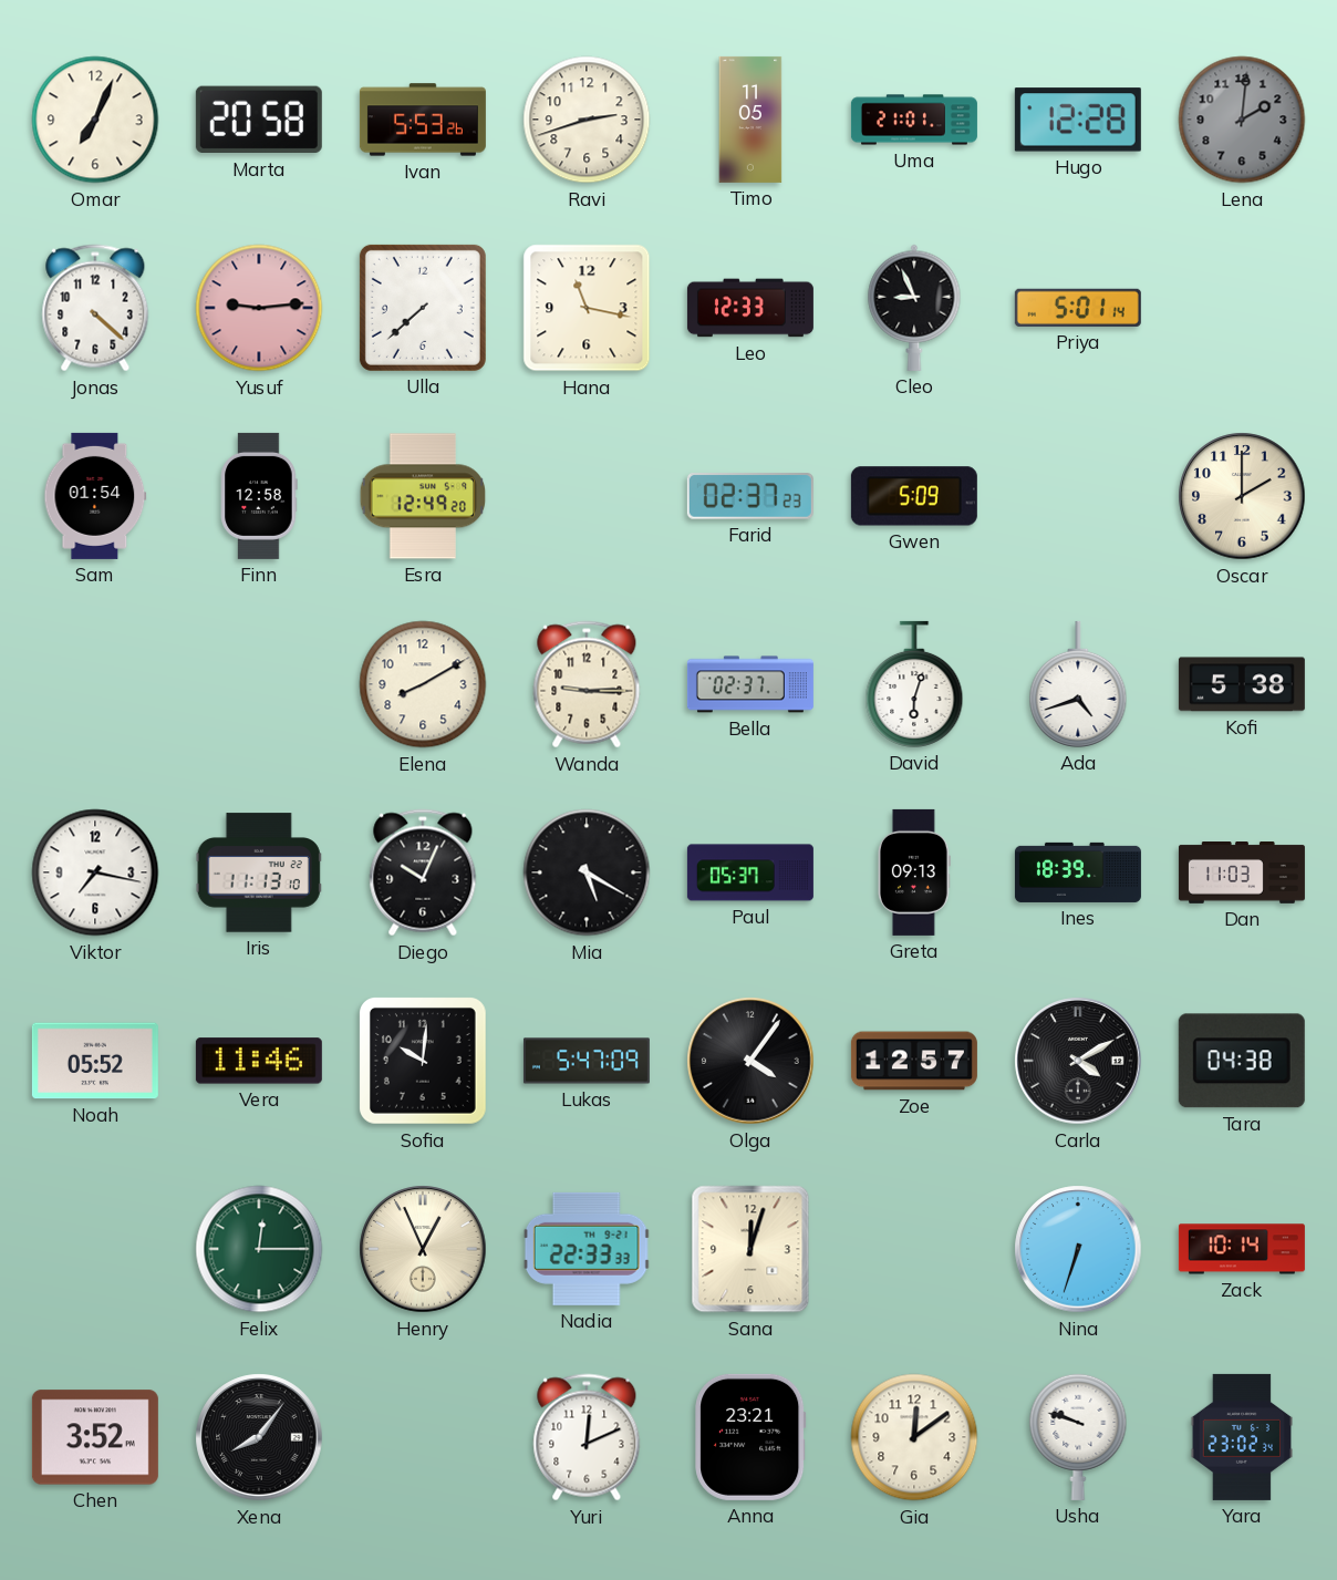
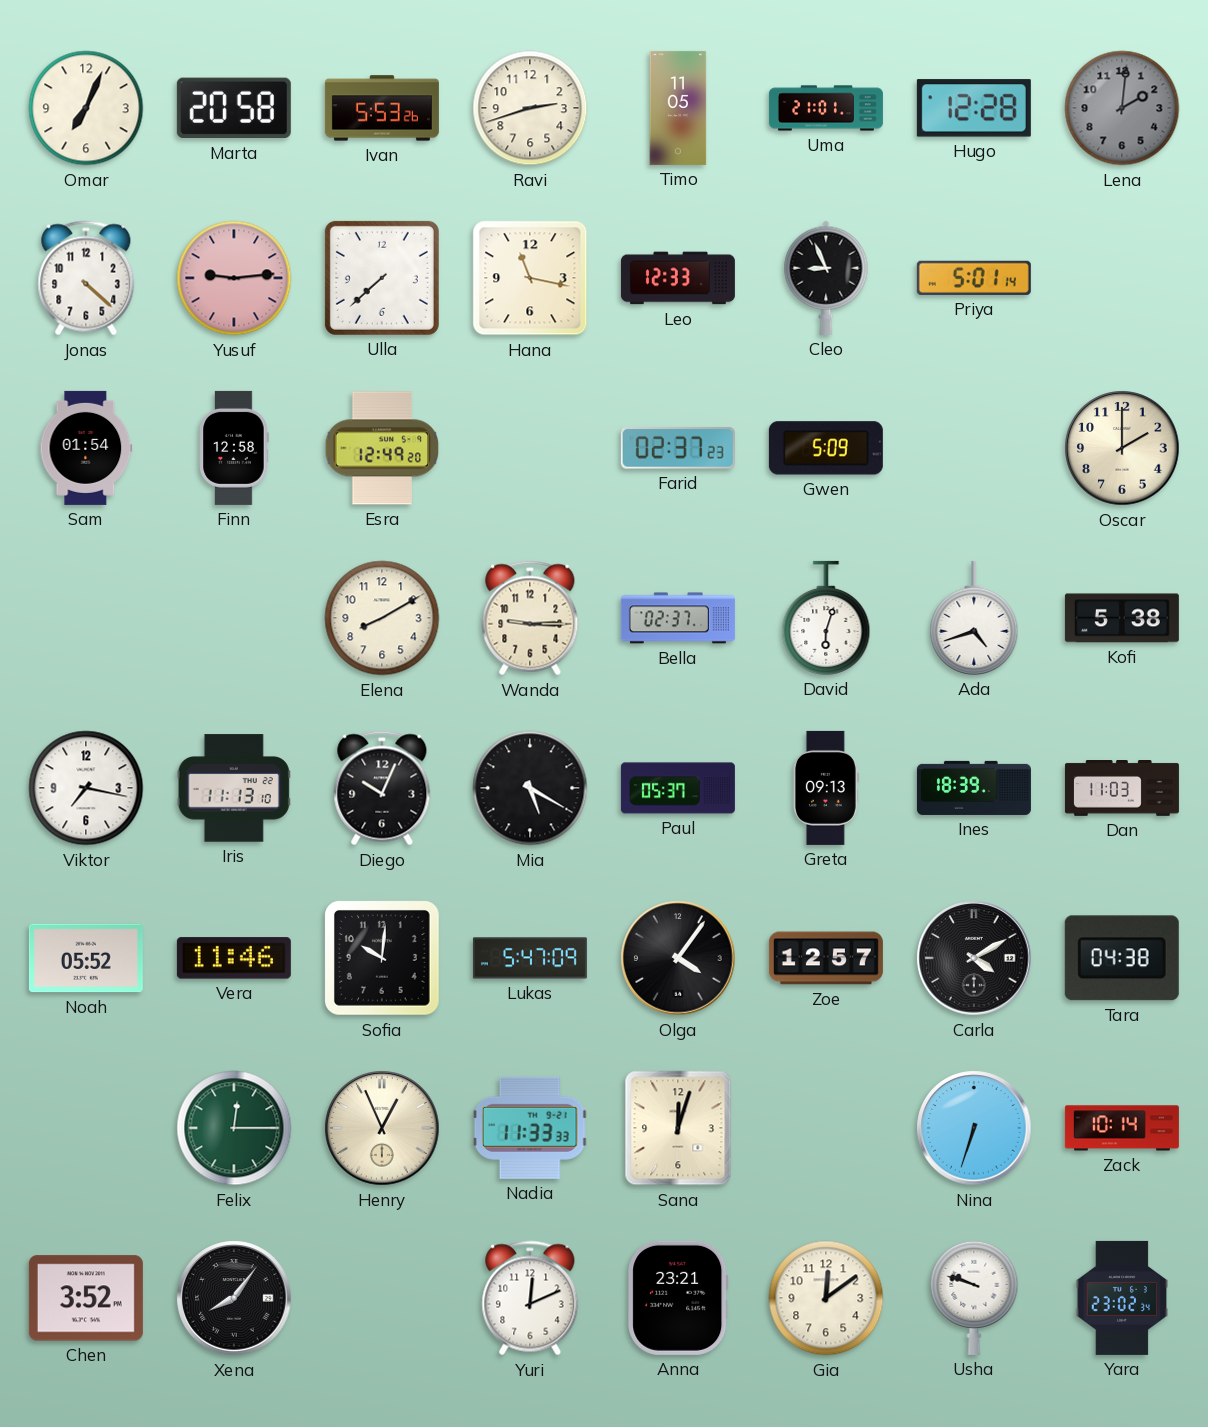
Nadia: 22:33 -> 11:33 (530, 1128)
